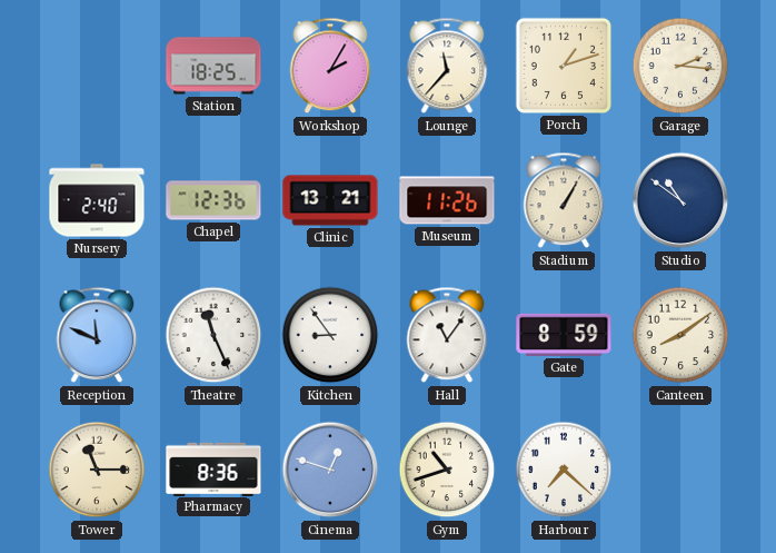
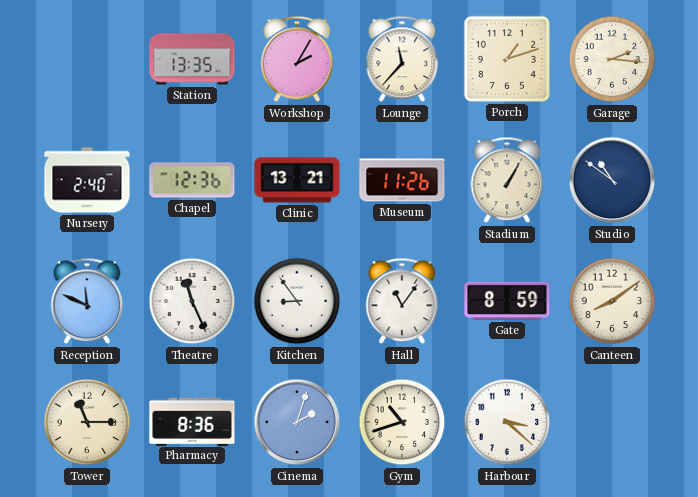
Station: 18:25 -> 13:35 (192, 59)
Cinema: 12:48 -> 2:03 (297, 422)
Harbour: 7:22 -> 3:22 (507, 422)
